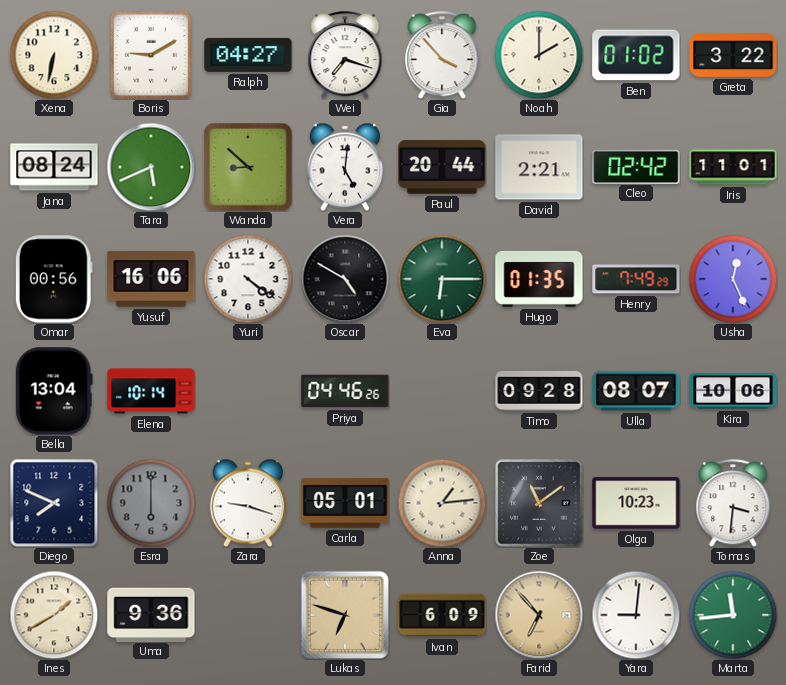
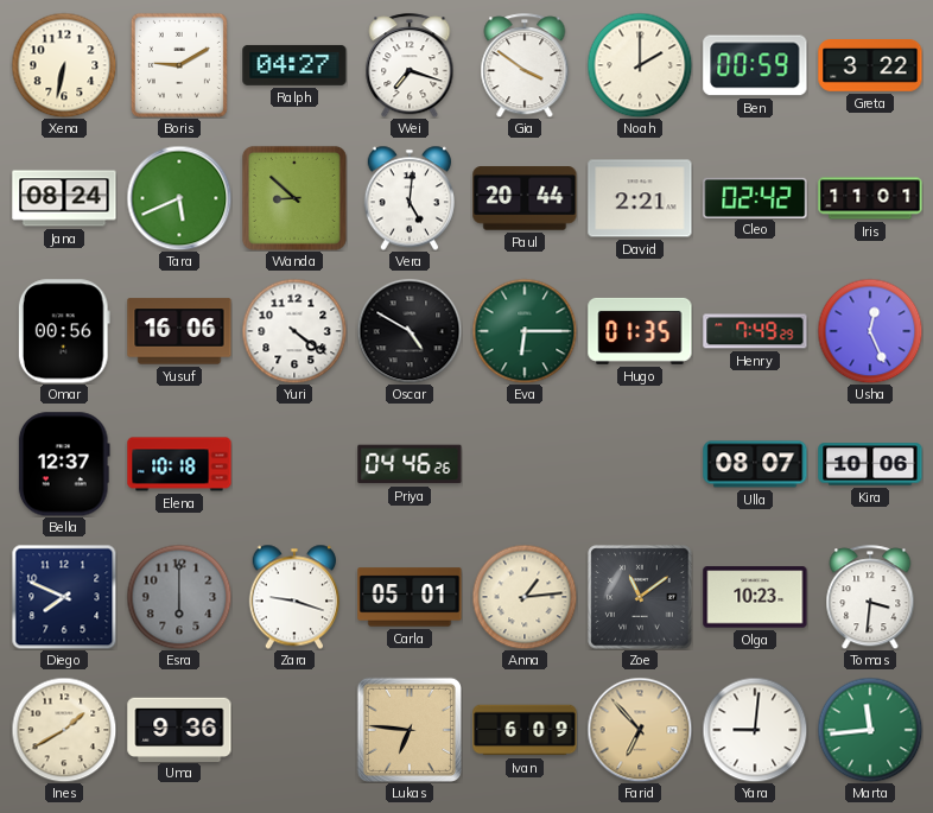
Gia: 3:53 -> 3:51 (525, 65)
Ben: 01:02 -> 00:59 (755, 65)
Bella: 13:04 -> 12:37 (64, 464)
Elena: 10:14 -> 10:18 (179, 464)
Timo: 09:28 -> none (539, 391)
Lukas: 6:48 -> 6:46 (410, 730)
